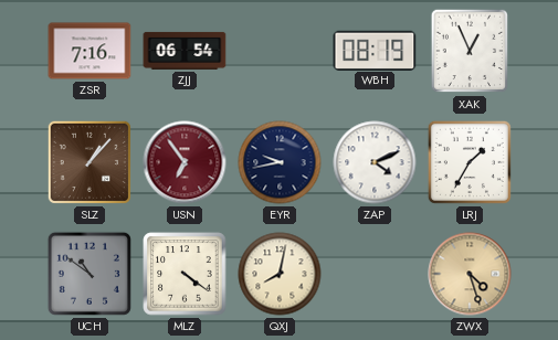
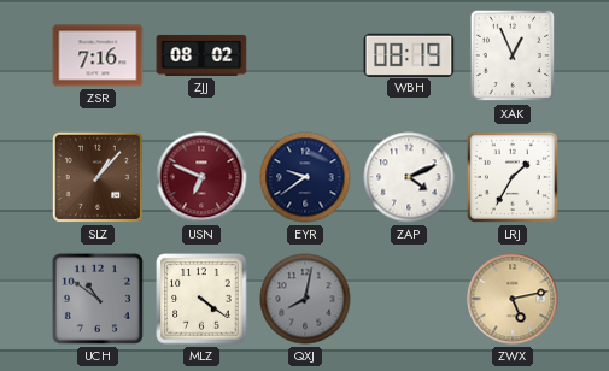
ZJJ: 06:54 -> 08:02 (201, 55)
USN: 6:54 -> 6:49 (201, 177)
EYR: 9:43 -> 9:39 (305, 177)
QXJ dial: cream -> grey (305, 299)
ZWX: 4:27 -> 5:13 (513, 299)
